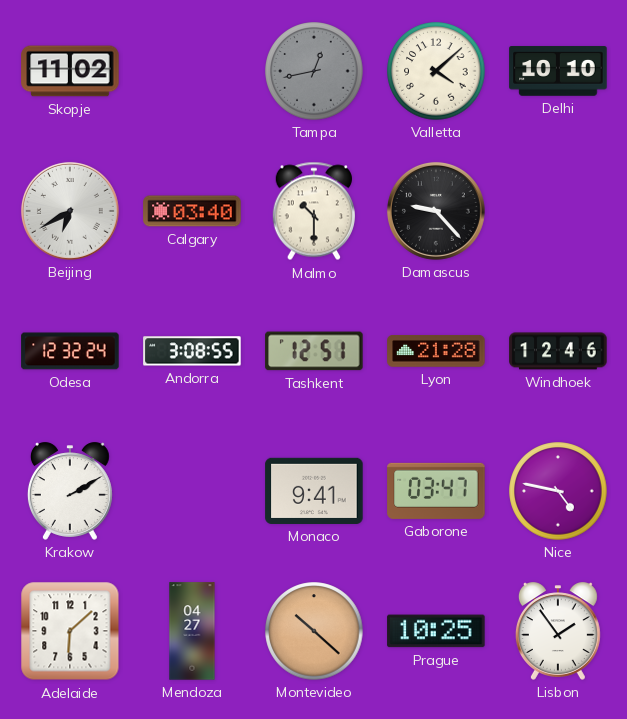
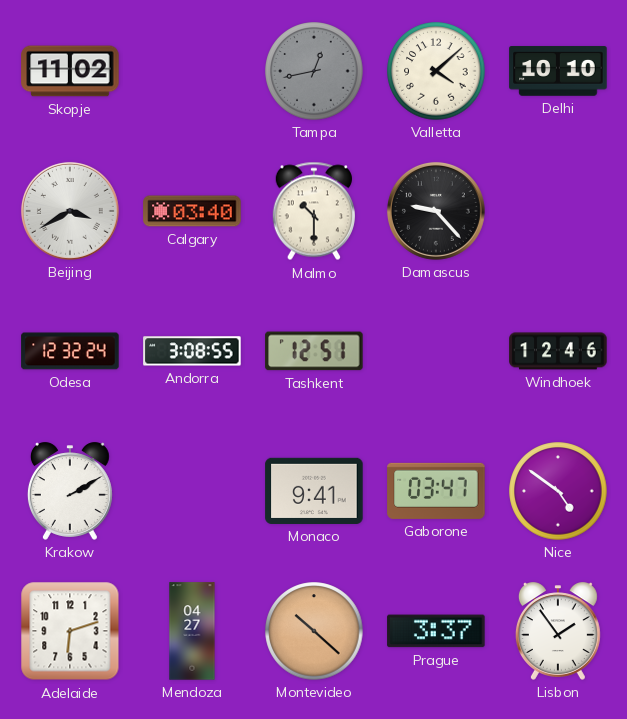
Beijing: 6:40 -> 3:40 (70, 211)
Lyon: 21:28 -> none (436, 352)
Nice: 4:47 -> 4:51 (558, 491)
Adelaide: 6:08 -> 6:12 (70, 631)
Prague: 10:25 -> 3:37 (436, 631)
